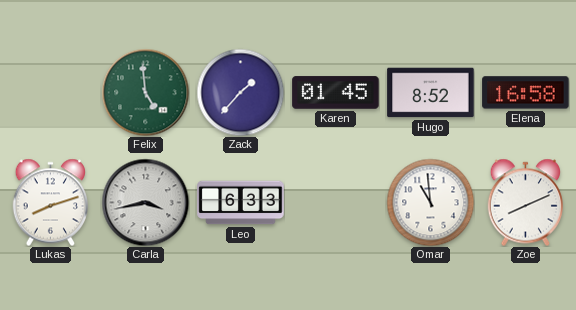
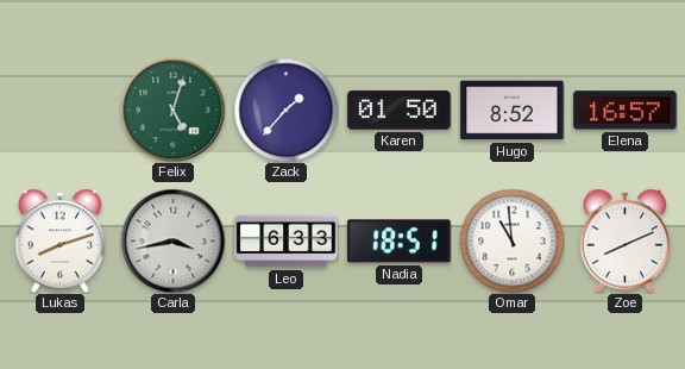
Felix: 4:59 -> 5:03 (172, 110)
Karen: 01:45 -> 01:50 (400, 111)
Elena: 16:58 -> 16:57 (626, 111)
Nadia: none -> 18:51 (400, 242)
